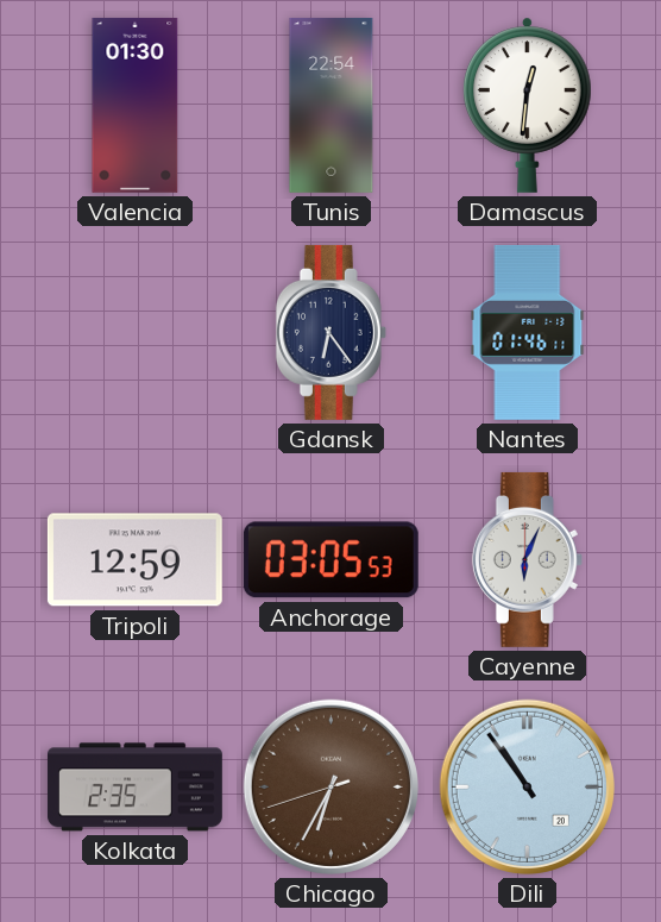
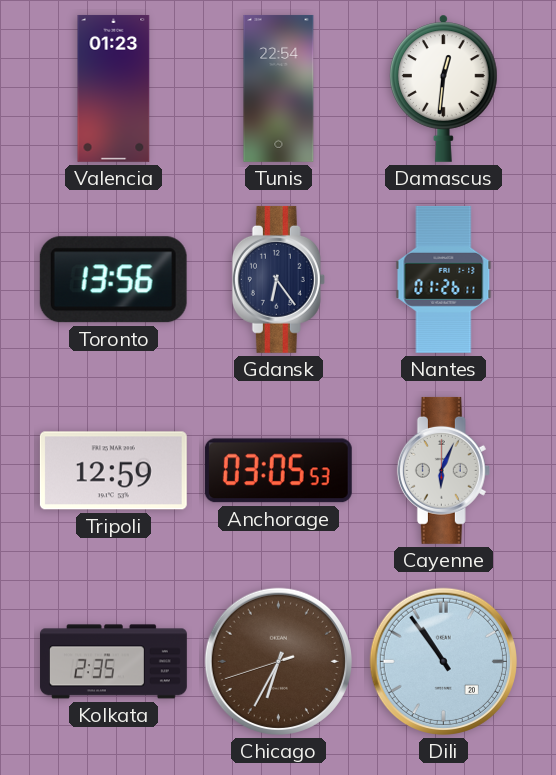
Valencia: 01:30 -> 01:23 (114, 88)
Toronto: none -> 13:56 (113, 280)
Nantes: 01:46 -> 01:26 (444, 279)
